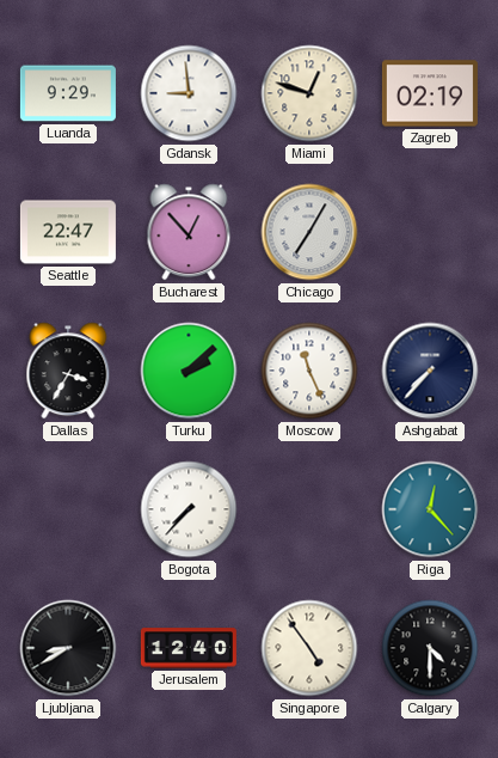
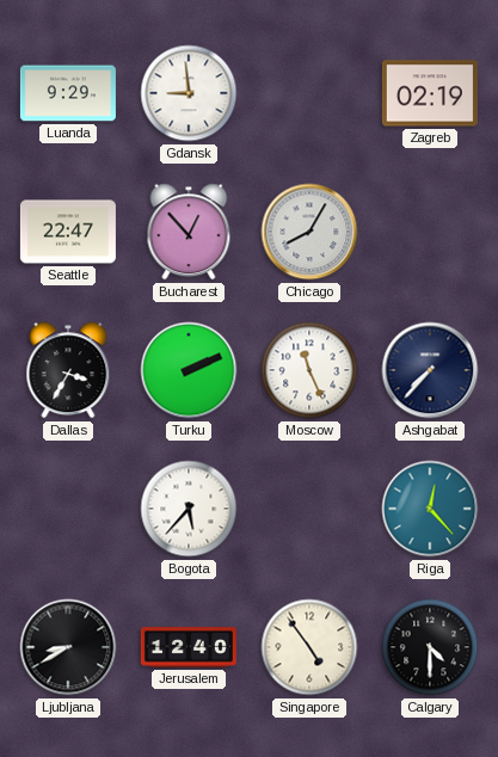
Miami: 12:48 -> none (309, 93)
Chicago: 7:05 -> 8:05 (309, 232)
Turku: 2:08 -> 2:11 (189, 370)
Bogota: 7:37 -> 5:37 (189, 509)
